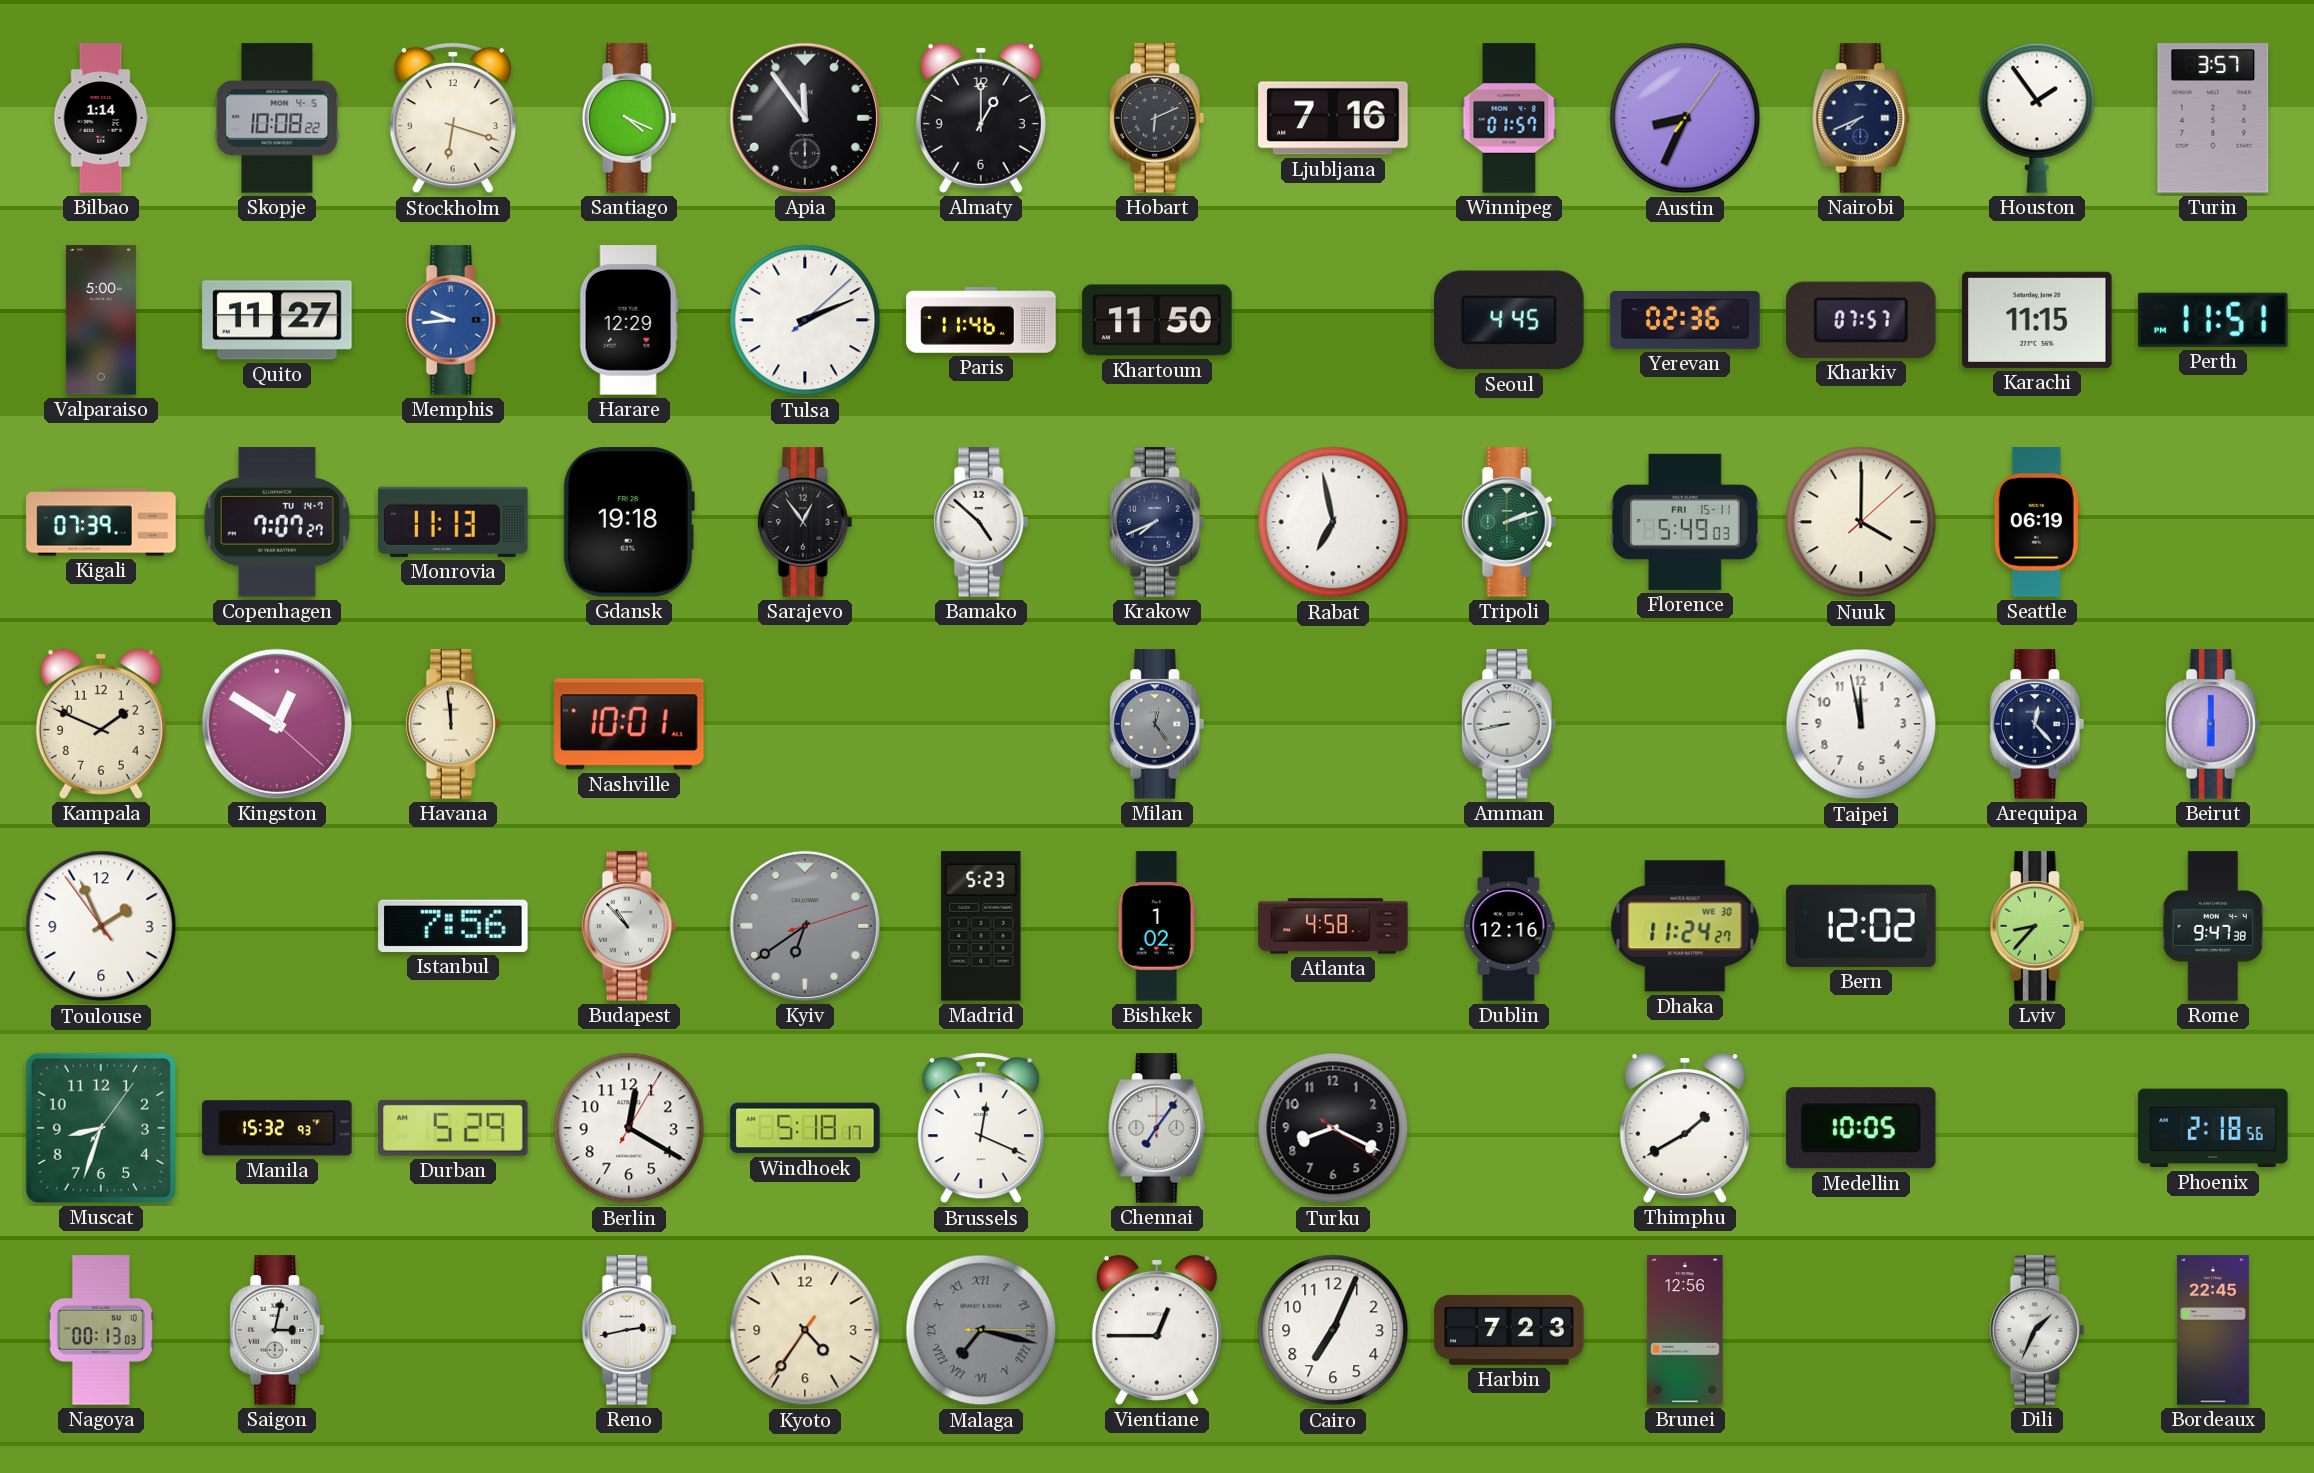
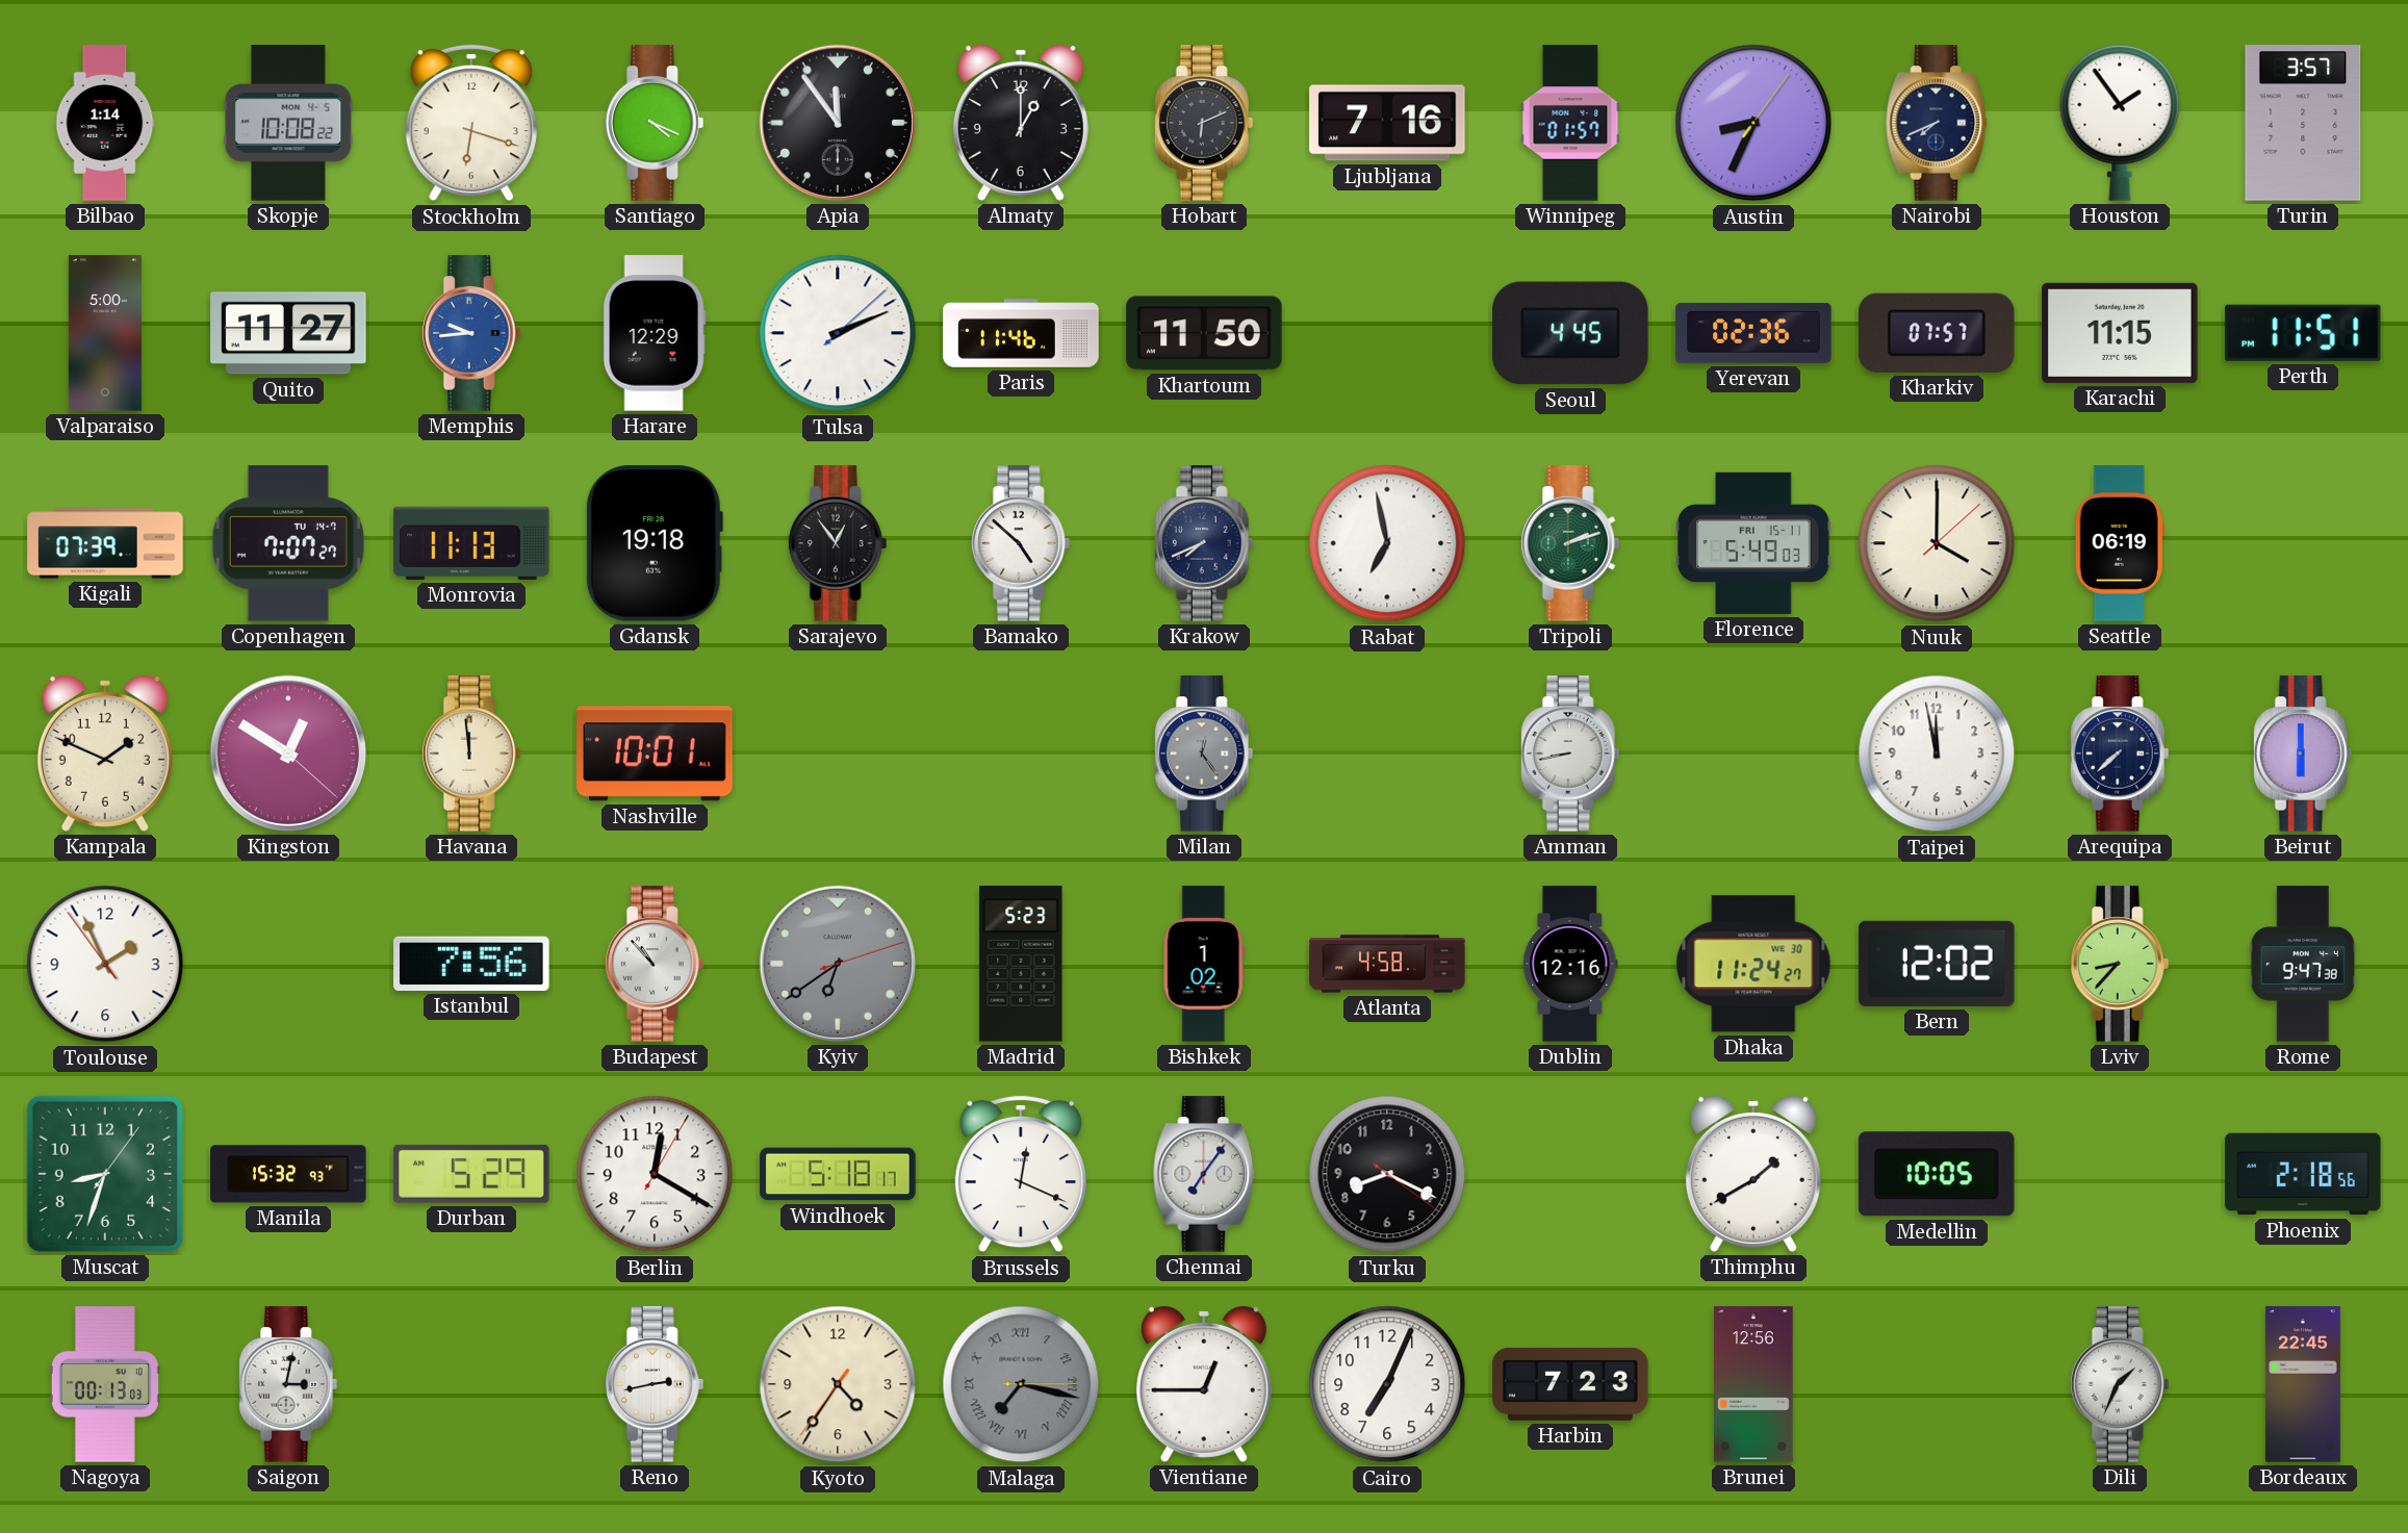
Arequipa: 12:23 -> 7:38 (2120, 753)
